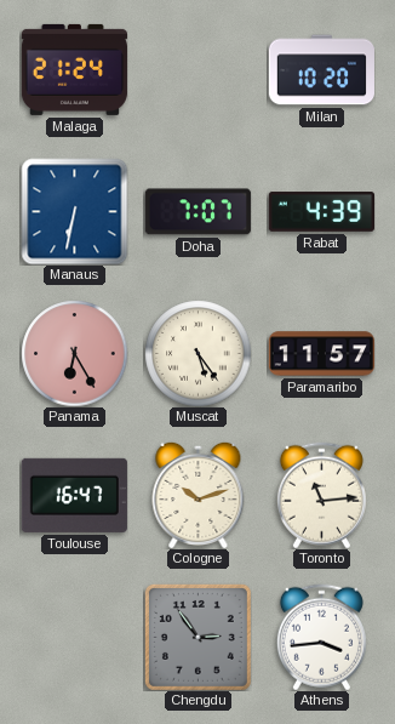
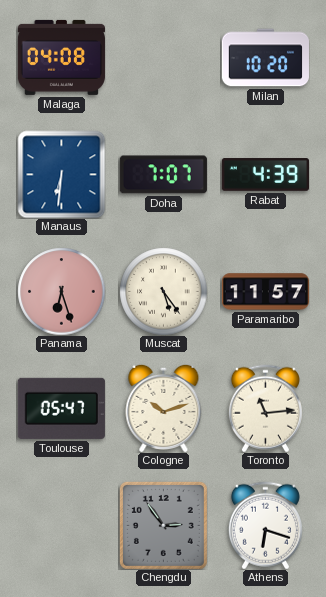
Malaga: 21:24 -> 04:08 (61, 57)
Manaus: 6:32 -> 6:31 (61, 174)
Panama: 6:25 -> 6:27 (61, 291)
Toulouse: 16:47 -> 05:47 (61, 408)
Athens: 3:44 -> 6:18 (265, 525)
